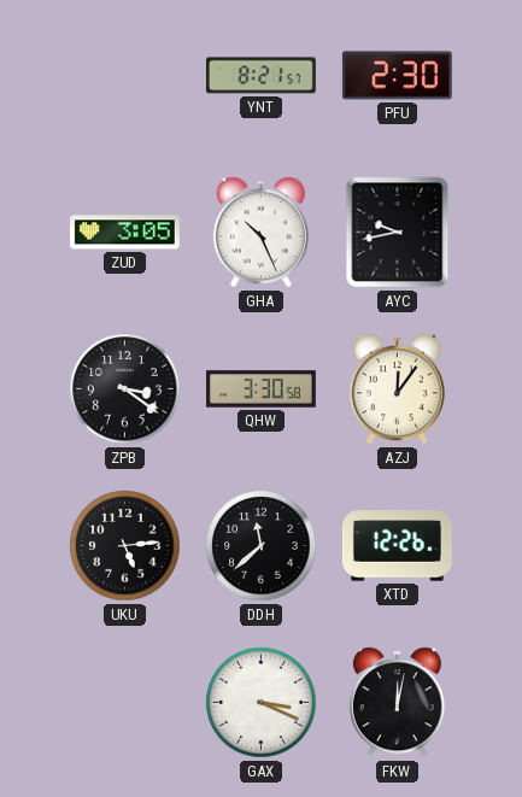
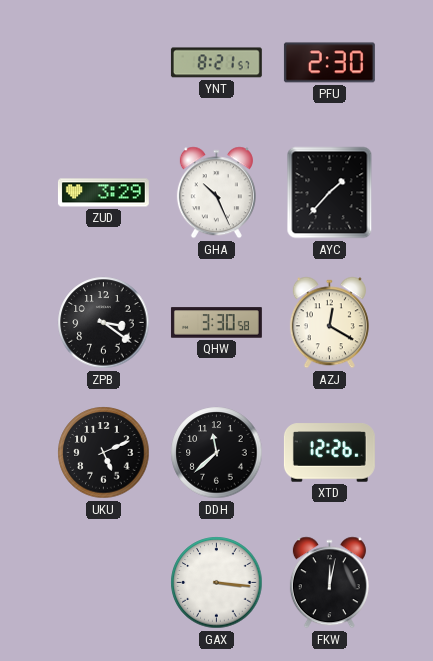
ZUD: 3:05 -> 3:29 (103, 193)
AYC: 9:43 -> 1:37 (330, 193)
AZJ: 12:06 -> 12:20 (329, 323)
UKU: 5:14 -> 5:11 (104, 453)
GAX: 3:19 -> 3:16 (217, 583)
